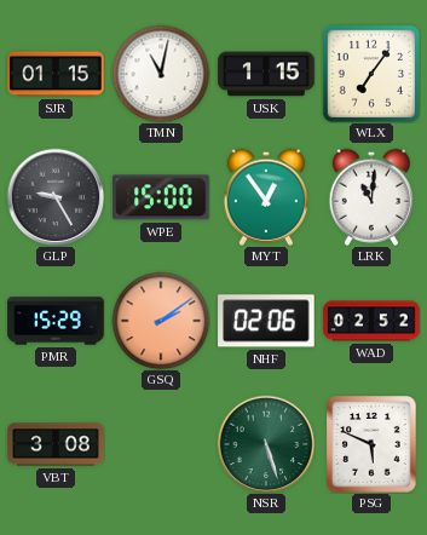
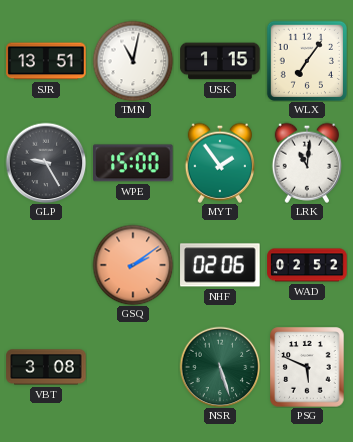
SJR: 01:15 -> 13:51 (46, 61)
MYT: 12:54 -> 1:54 (219, 163)
PMR: 15:29 -> none (56, 321)
